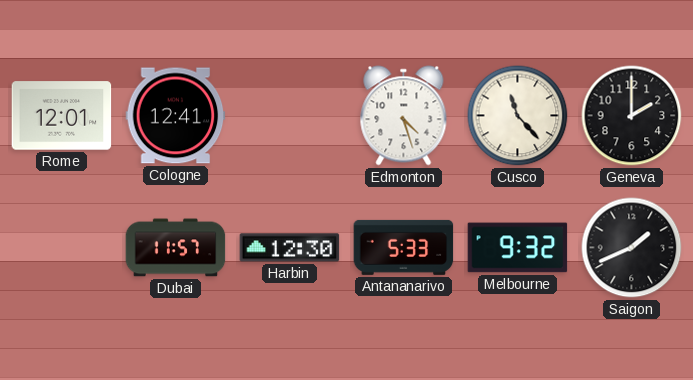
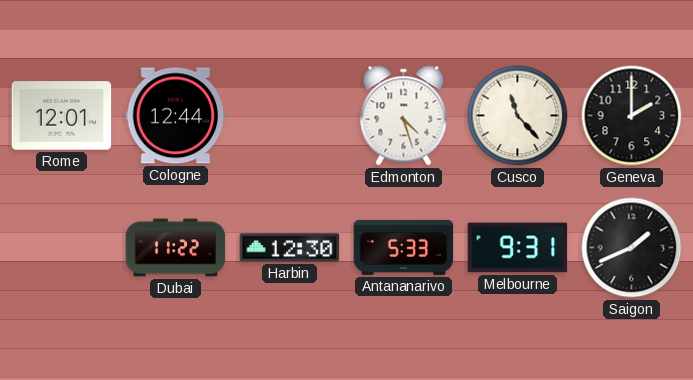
Cologne: 12:41 -> 12:44 (176, 116)
Dubai: 11:57 -> 11:22 (176, 248)
Melbourne: 9:32 -> 9:31 (518, 248)
